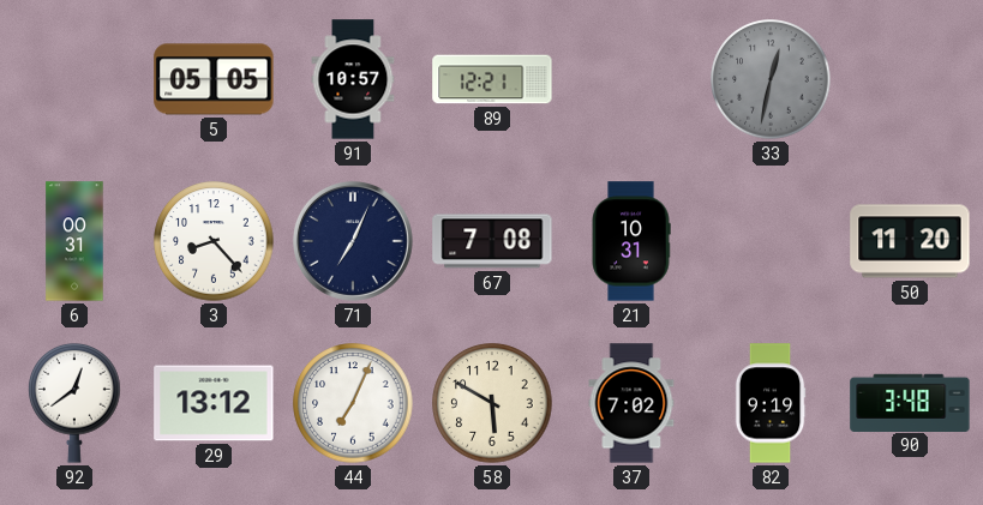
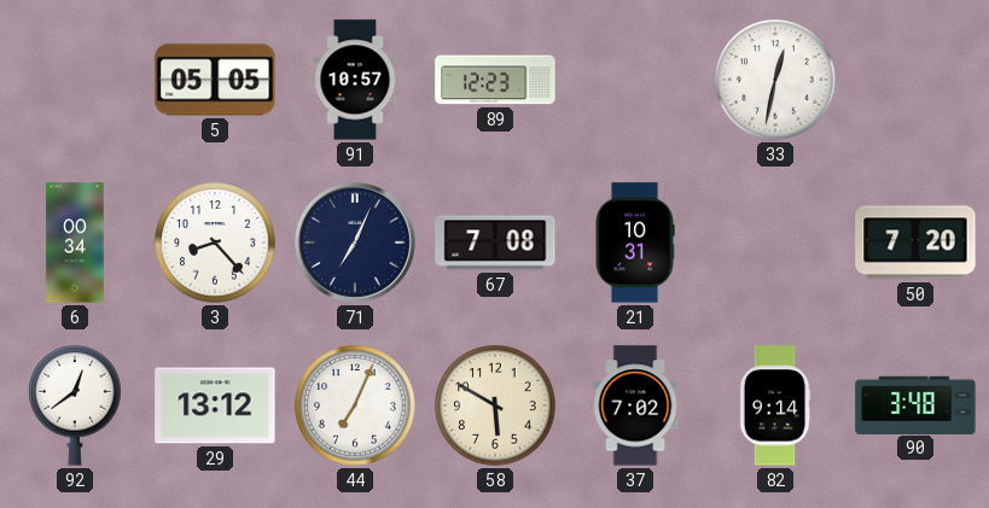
89: 12:21 -> 12:23 (495, 80)
33 dial: grey -> white (775, 80)
6: 00:31 -> 00:34 (75, 243)
50: 11:20 -> 7:20 (915, 243)
82: 9:19 -> 9:14 (775, 405)
